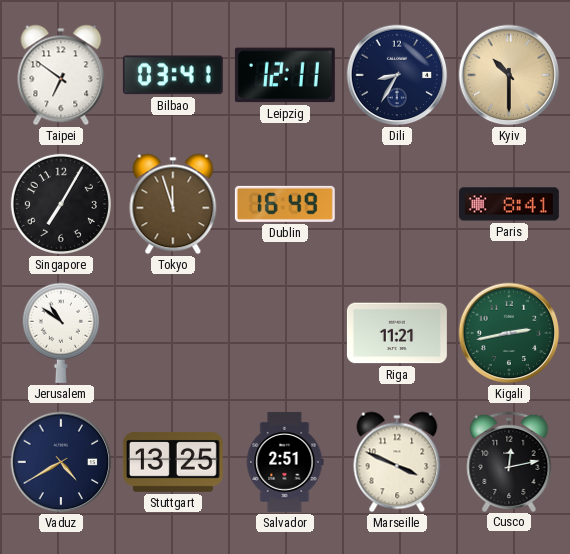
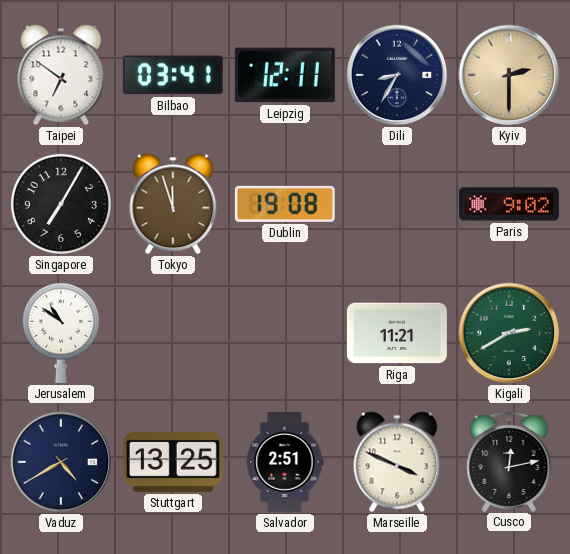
Kyiv: 10:30 -> 2:30 (509, 75)
Dublin: 16:49 -> 19:08 (285, 204)
Paris: 8:41 -> 9:02 (509, 204)
Kigali: 2:43 -> 2:40 (509, 333)
